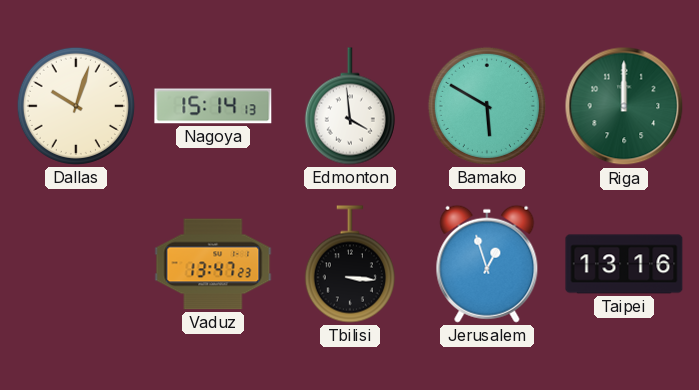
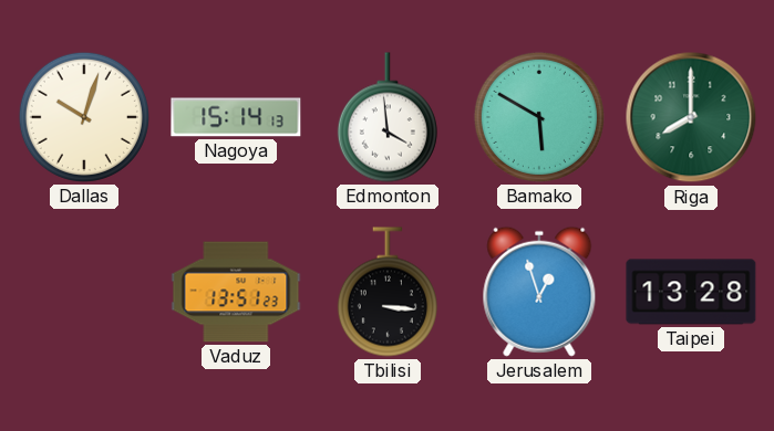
Riga: 12:00 -> 8:00 (691, 117)
Vaduz: 13:47 -> 13:51 (236, 292)
Taipei: 13:16 -> 13:28 (691, 292)
